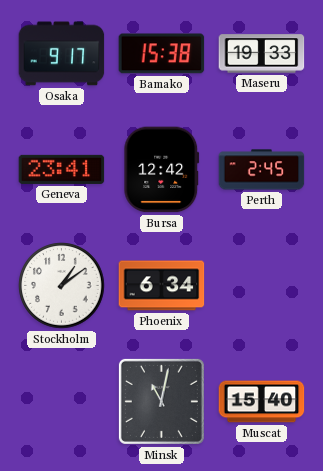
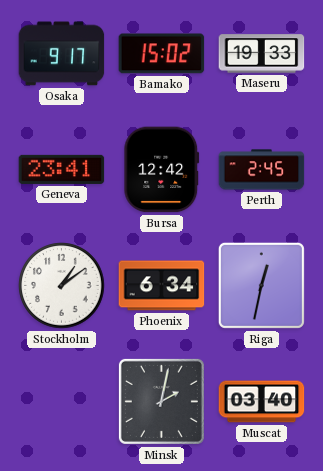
Bamako: 15:38 -> 15:02 (162, 54)
Riga: none -> 12:32 (261, 285)
Minsk: 11:02 -> 2:02 (161, 401)
Muscat: 15:40 -> 03:40 (262, 402)
